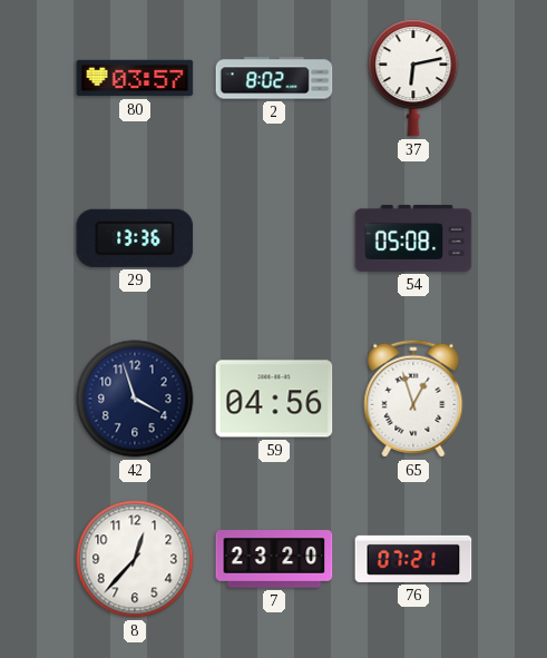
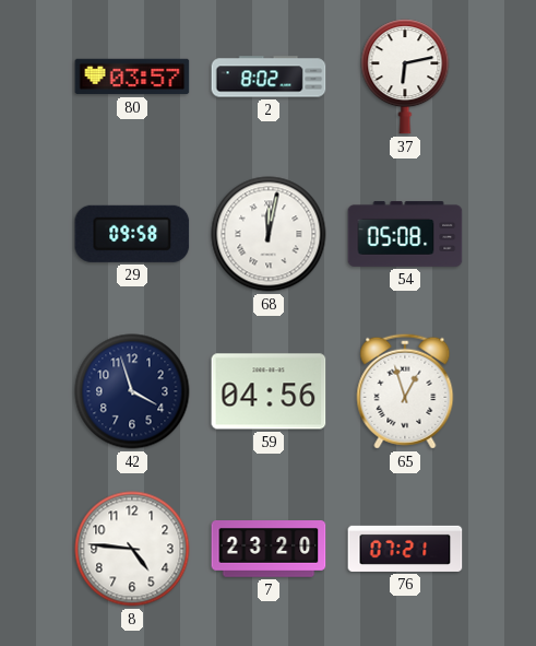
29: 13:36 -> 09:58 (132, 234)
68: none -> 12:02 (269, 234)
8: 12:37 -> 4:46 (132, 549)
